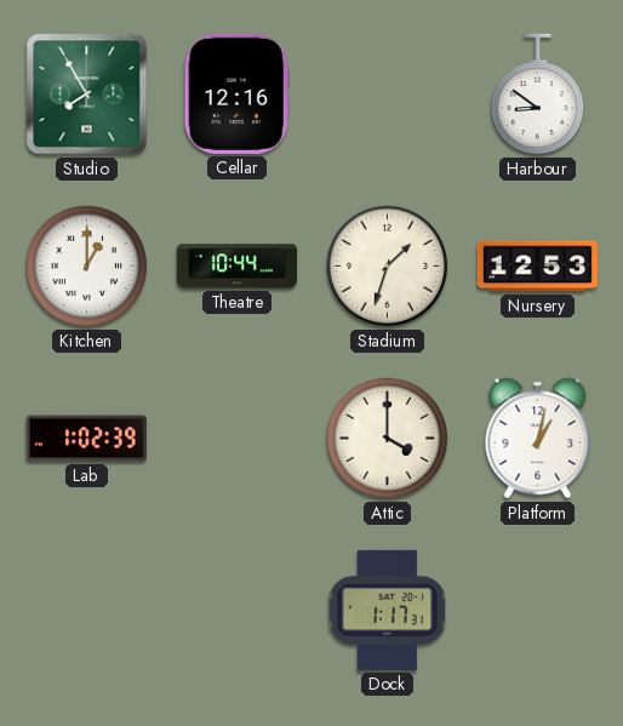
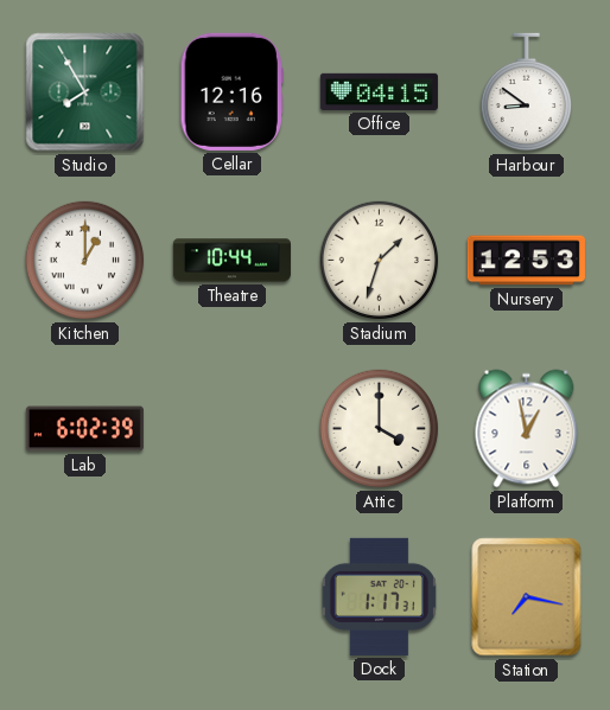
Office: none -> 04:15 (379, 91)
Lab: 1:02 -> 6:02 (84, 429)
Platform: 1:02 -> 12:58 (527, 429)
Station: none -> 7:17 (527, 597)
